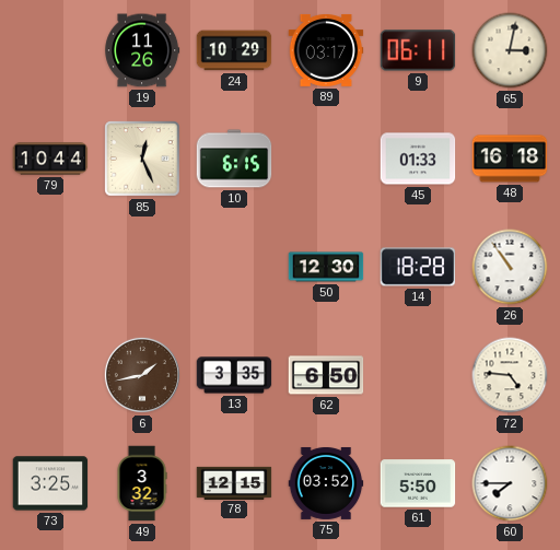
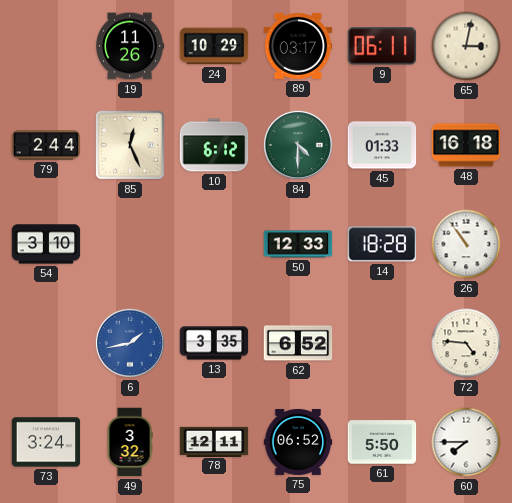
79: 10:44 -> 2:44 (46, 145)
10: 6:15 -> 6:12 (214, 145)
84: none -> 4:30 (298, 145)
54: none -> 3:10 (46, 244)
50: 12:30 -> 12:33 (298, 244)
6 dial: brown -> blue (130, 343)
62: 6:50 -> 6:52 (298, 343)
73: 3:25 -> 3:24 (46, 442)
78: 12:15 -> 12:11 (214, 441)
75: 03:52 -> 06:52 (298, 442)
